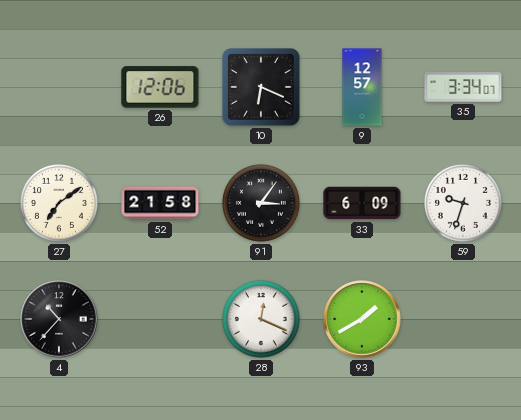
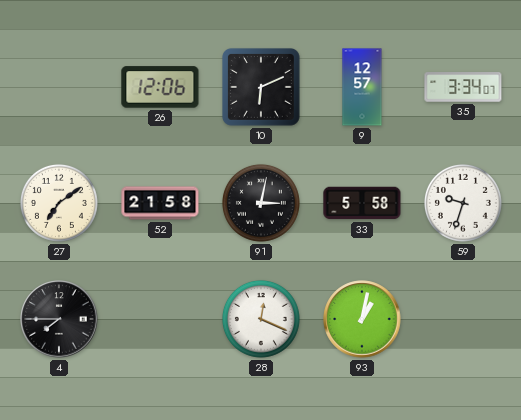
10: 6:19 -> 6:11 (262, 88)
91: 3:06 -> 3:02 (261, 203)
33: 6:09 -> 5:58 (362, 203)
4: 10:37 -> 7:45 (59, 319)
93: 1:40 -> 1:02 (362, 319)
